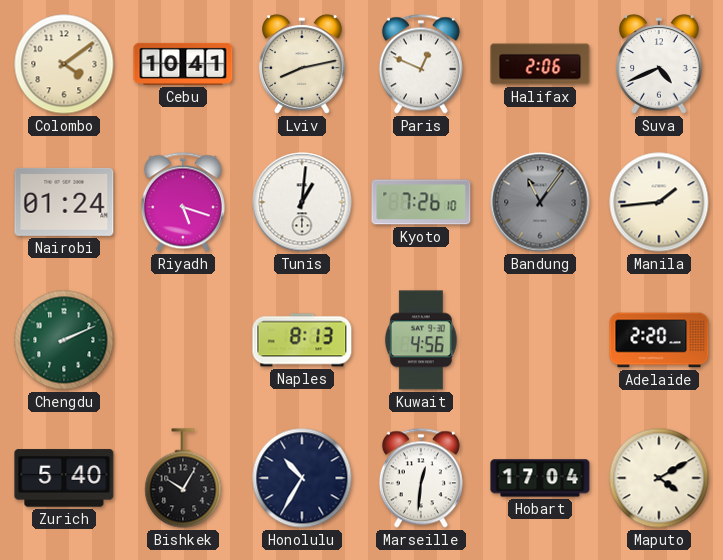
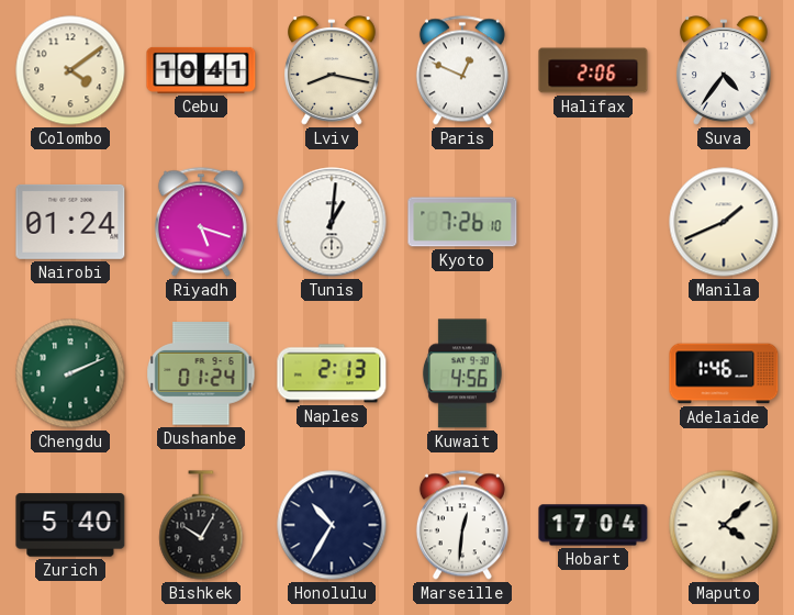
Lviv: 8:13 -> 8:17 (332, 70)
Suva: 4:41 -> 4:36 (724, 70)
Bandung: 11:06 -> none (540, 202)
Manila: 1:44 -> 1:41 (724, 222)
Dushanbe: none -> 01:24 (201, 373)
Naples: 8:13 -> 2:13 (332, 373)
Adelaide: 2:20 -> 1:46 (724, 373)
Maputo: 4:10 -> 4:08 (724, 525)
